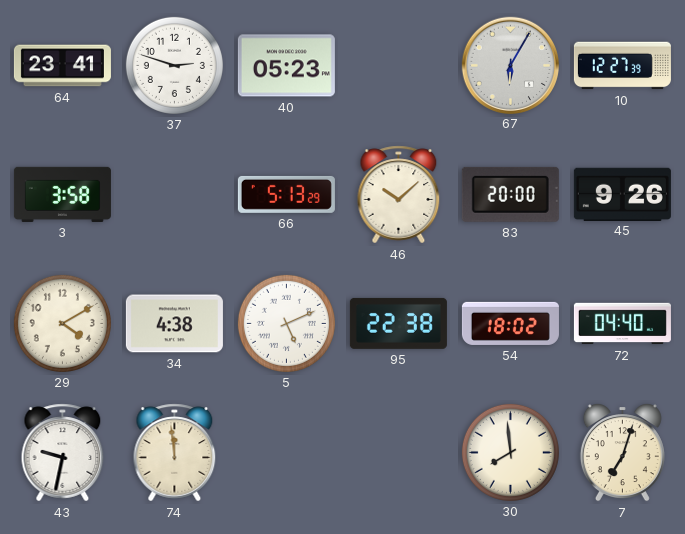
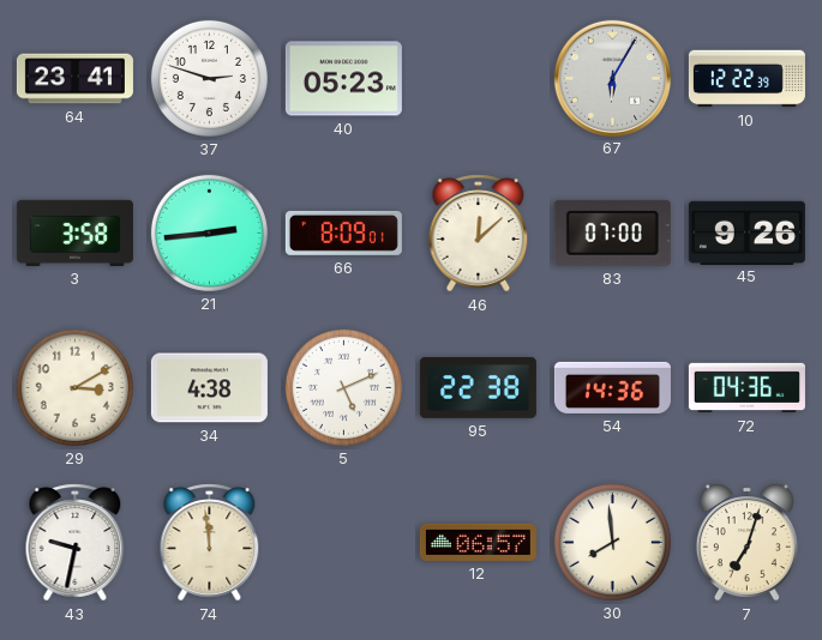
10: 12:27 -> 12:22 (746, 79)
21: none -> 2:44 (209, 233)
66: 5:13 -> 8:09 (343, 233)
46: 10:08 -> 12:08 (479, 234)
83: 20:00 -> 07:00 (612, 233)
29: 4:10 -> 3:10 (74, 387)
54: 18:02 -> 14:36 (612, 387)
72: 04:40 -> 04:36 (746, 388)
12: none -> 06:57 (478, 542)
